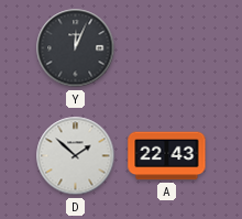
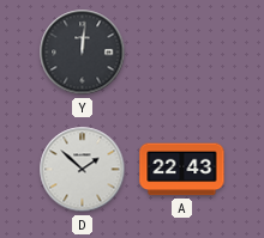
Y: 12:04 -> 12:01 (83, 53)
